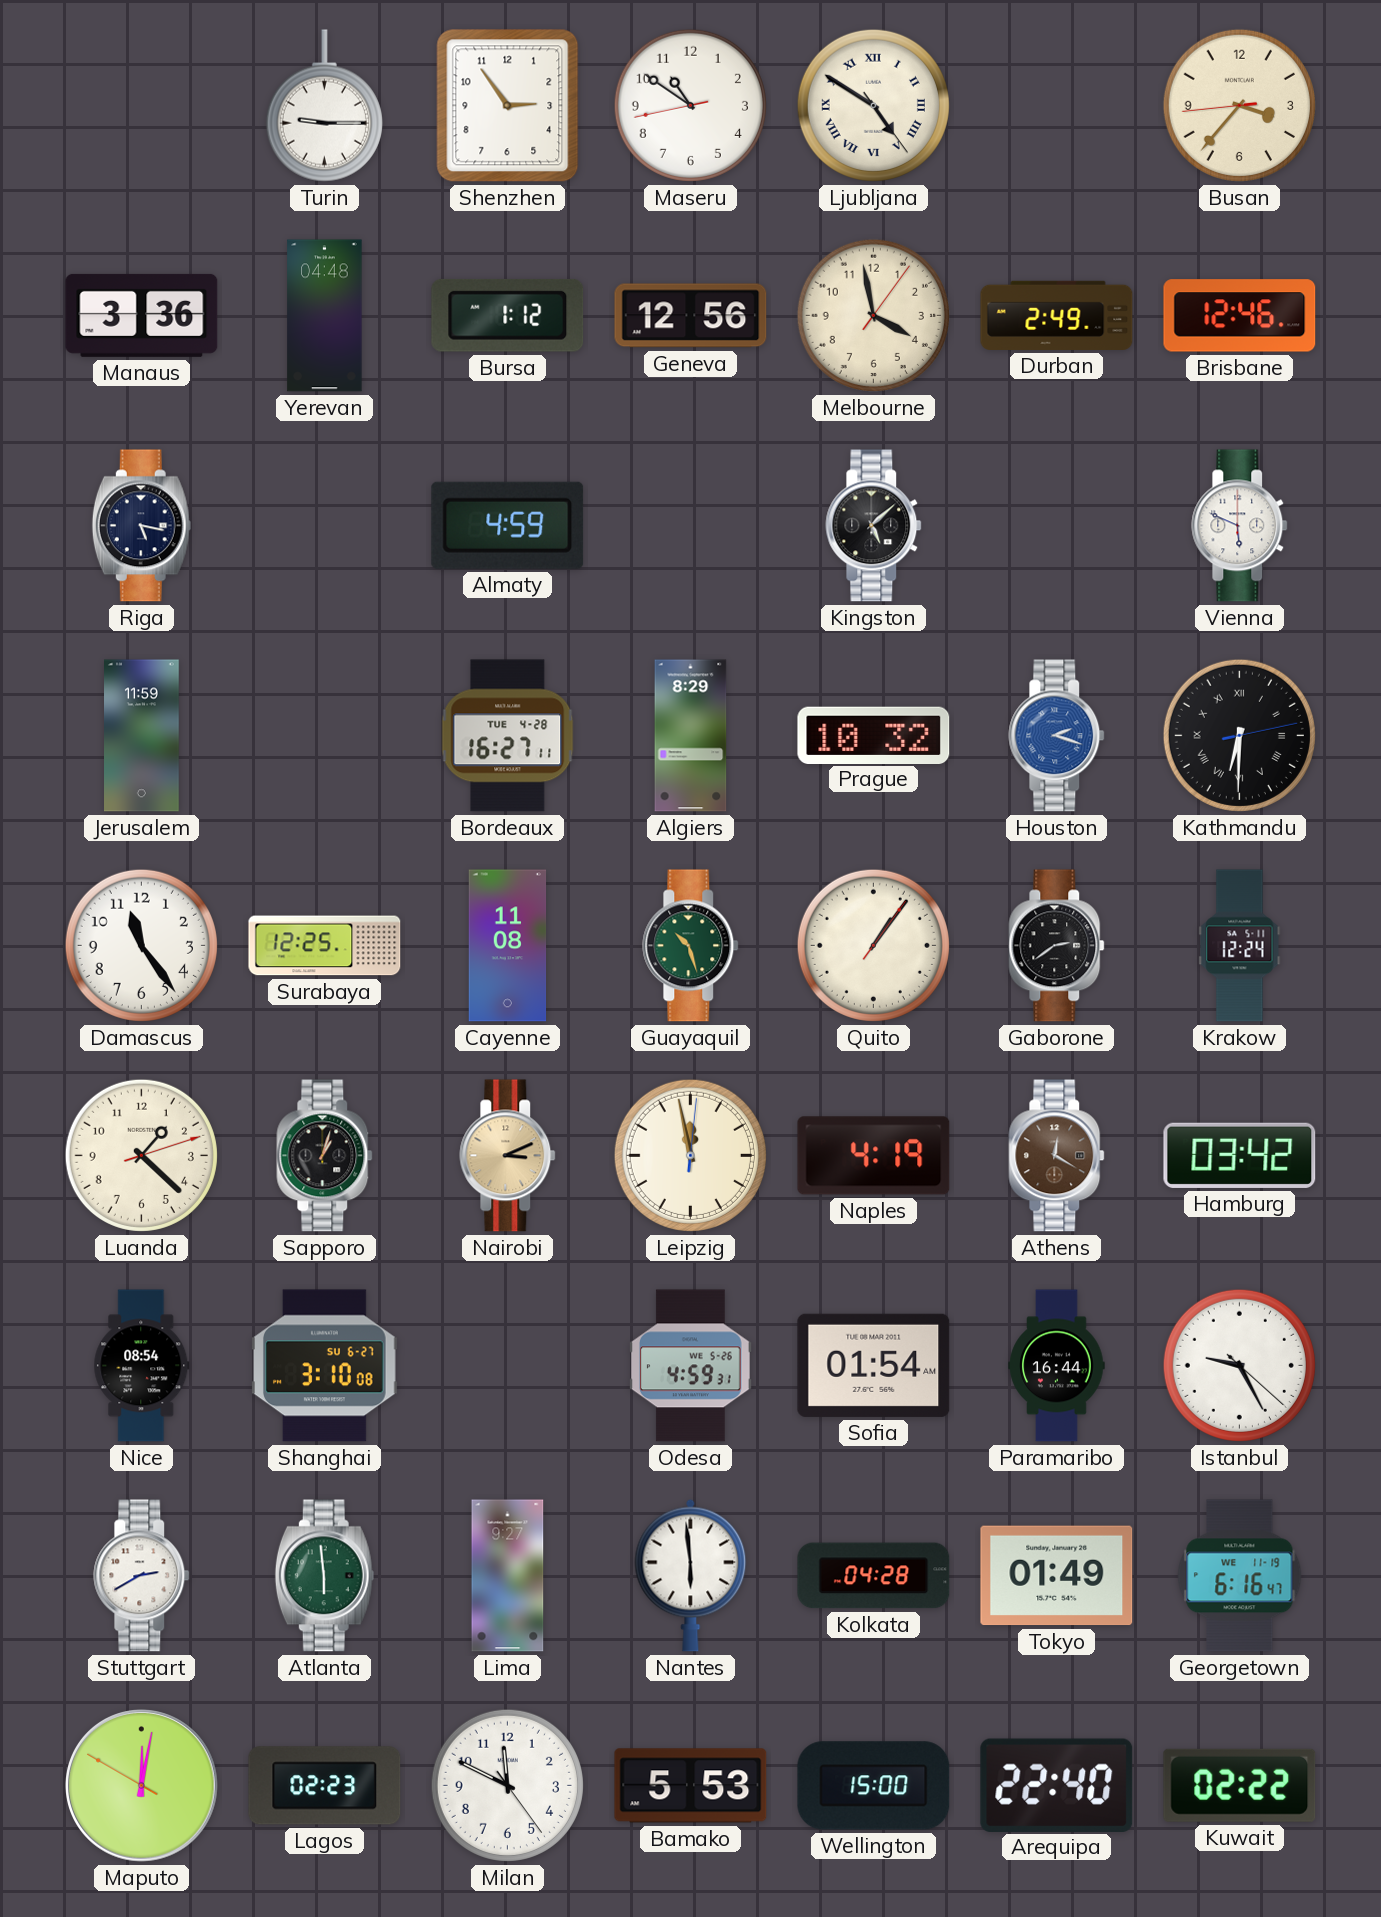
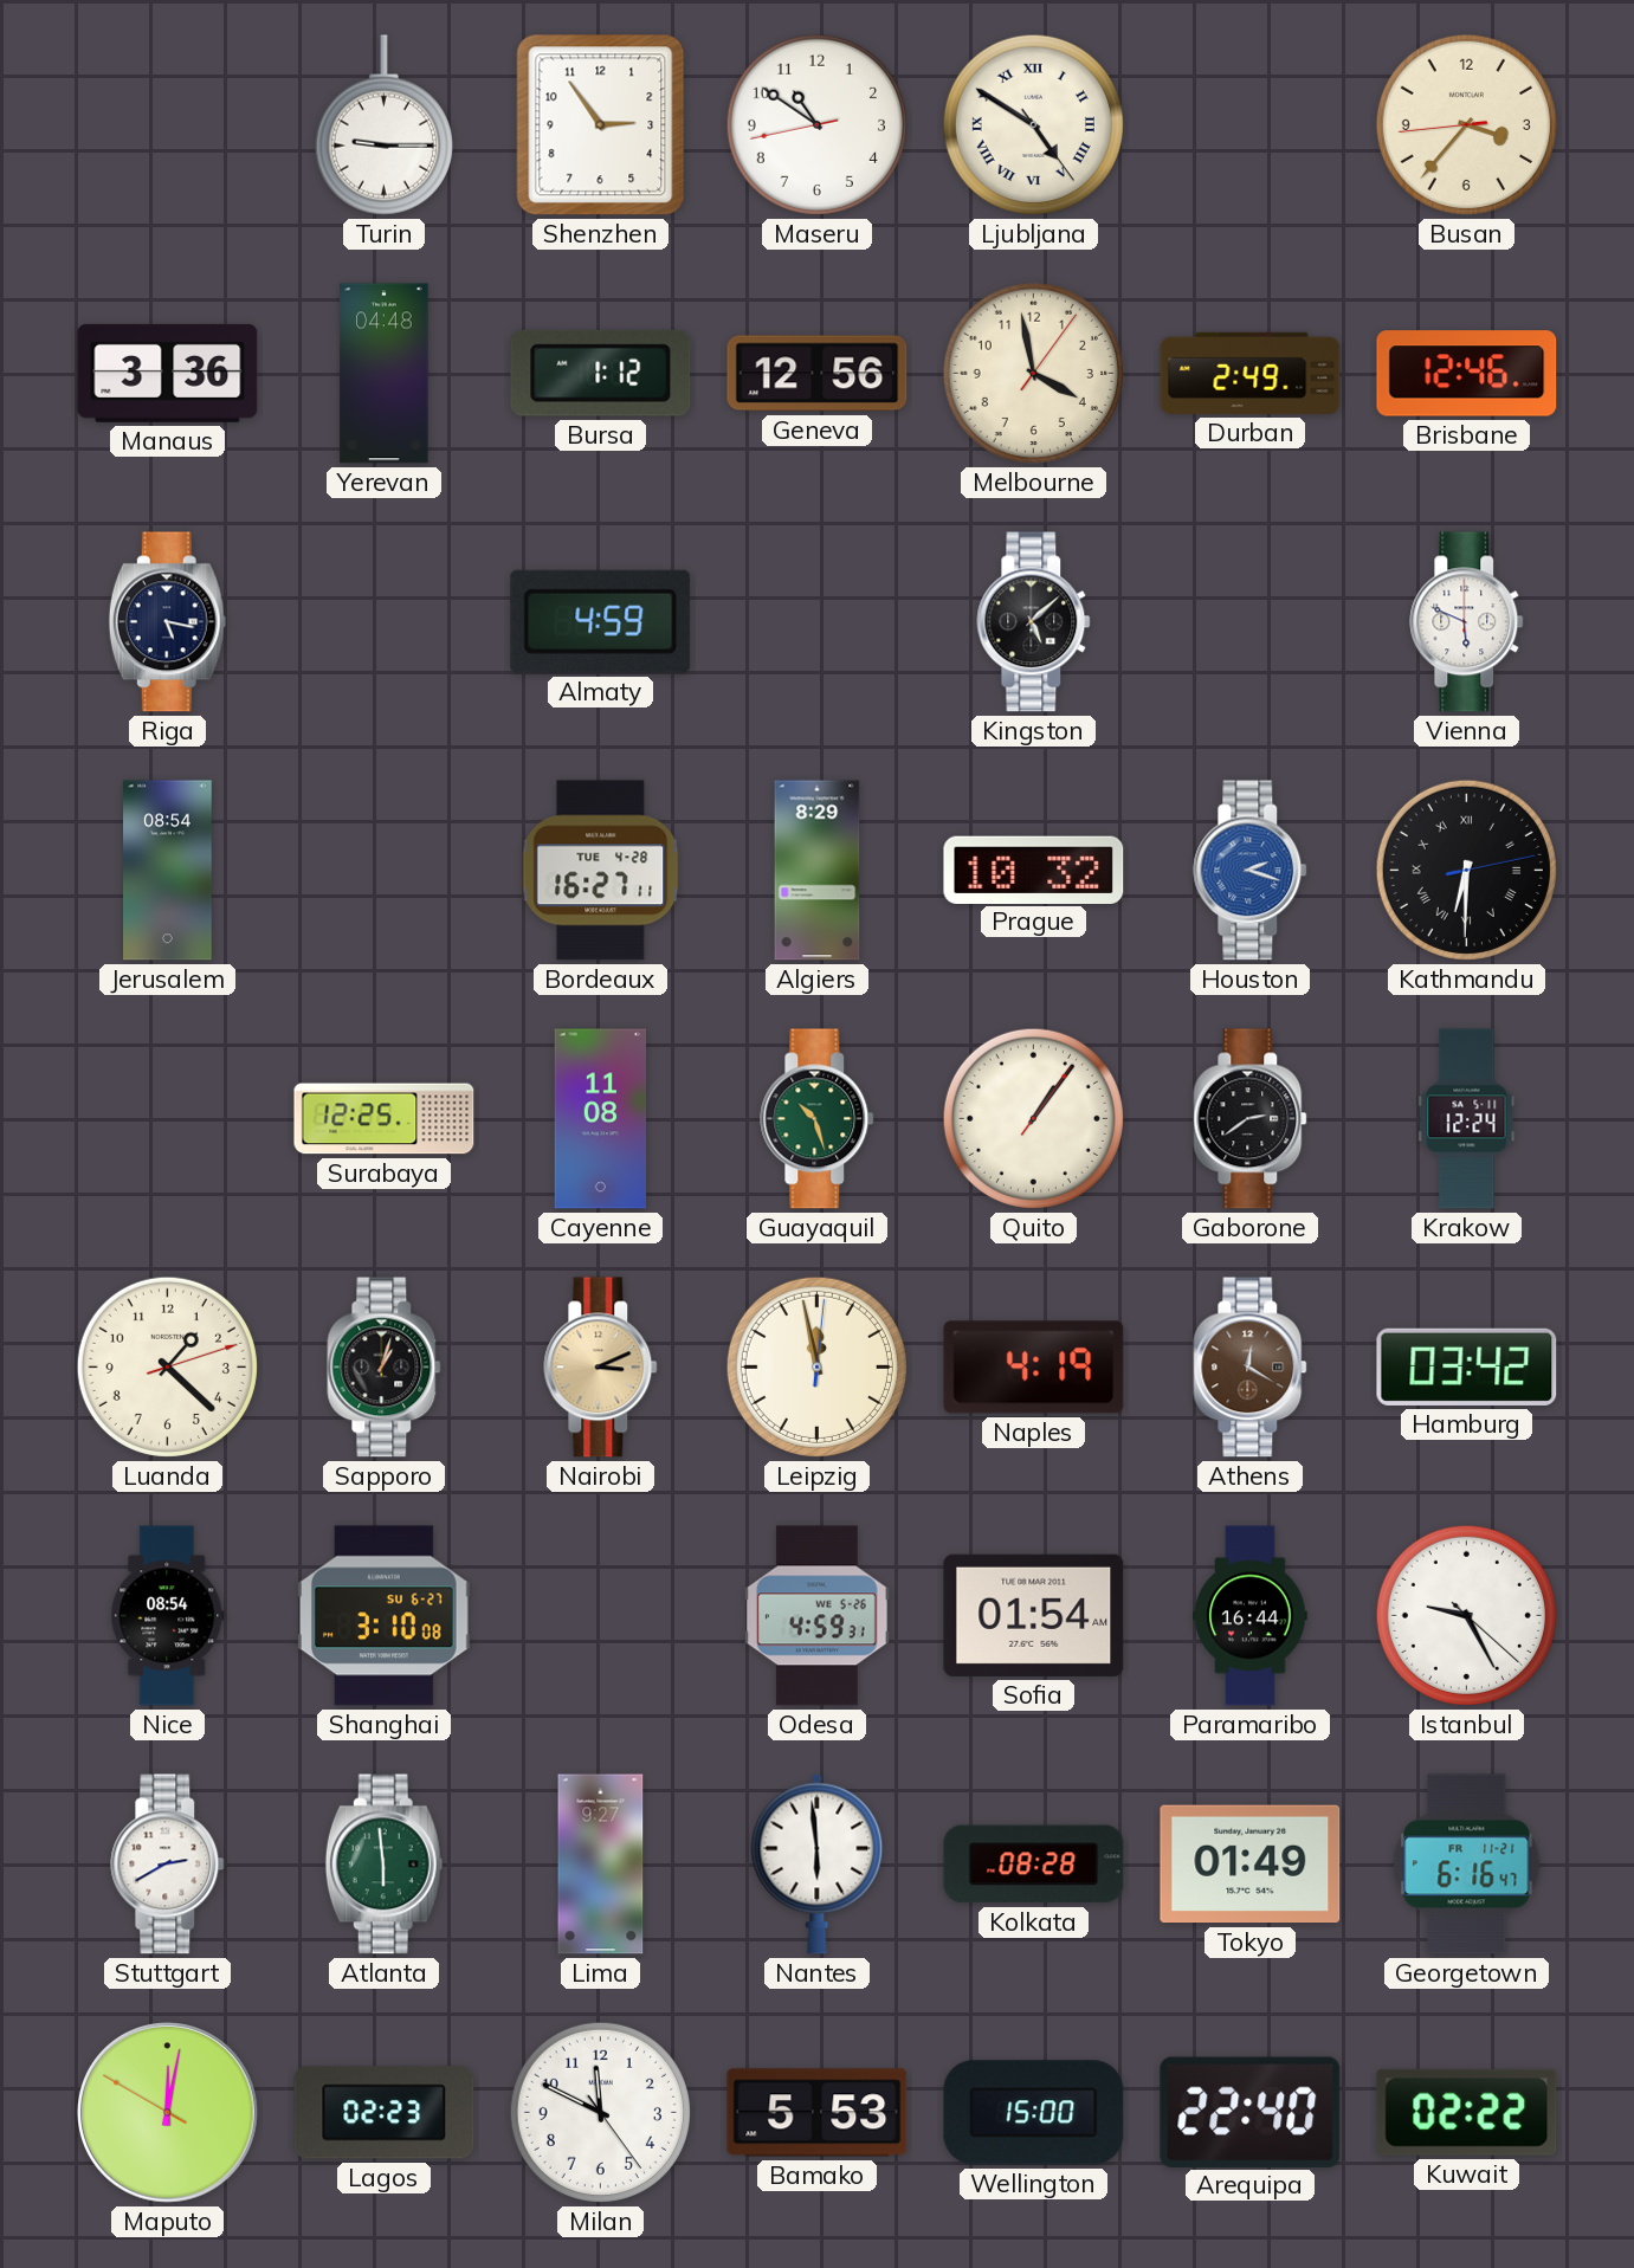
Jerusalem: 11:59 -> 08:54 (168, 871)
Damascus: 11:24 -> none (141, 945)
Kolkata: 04:28 -> 08:28 (1034, 1865)
Georgetown date: WE 11-19 -> FR 11-21 (1467, 1865)
